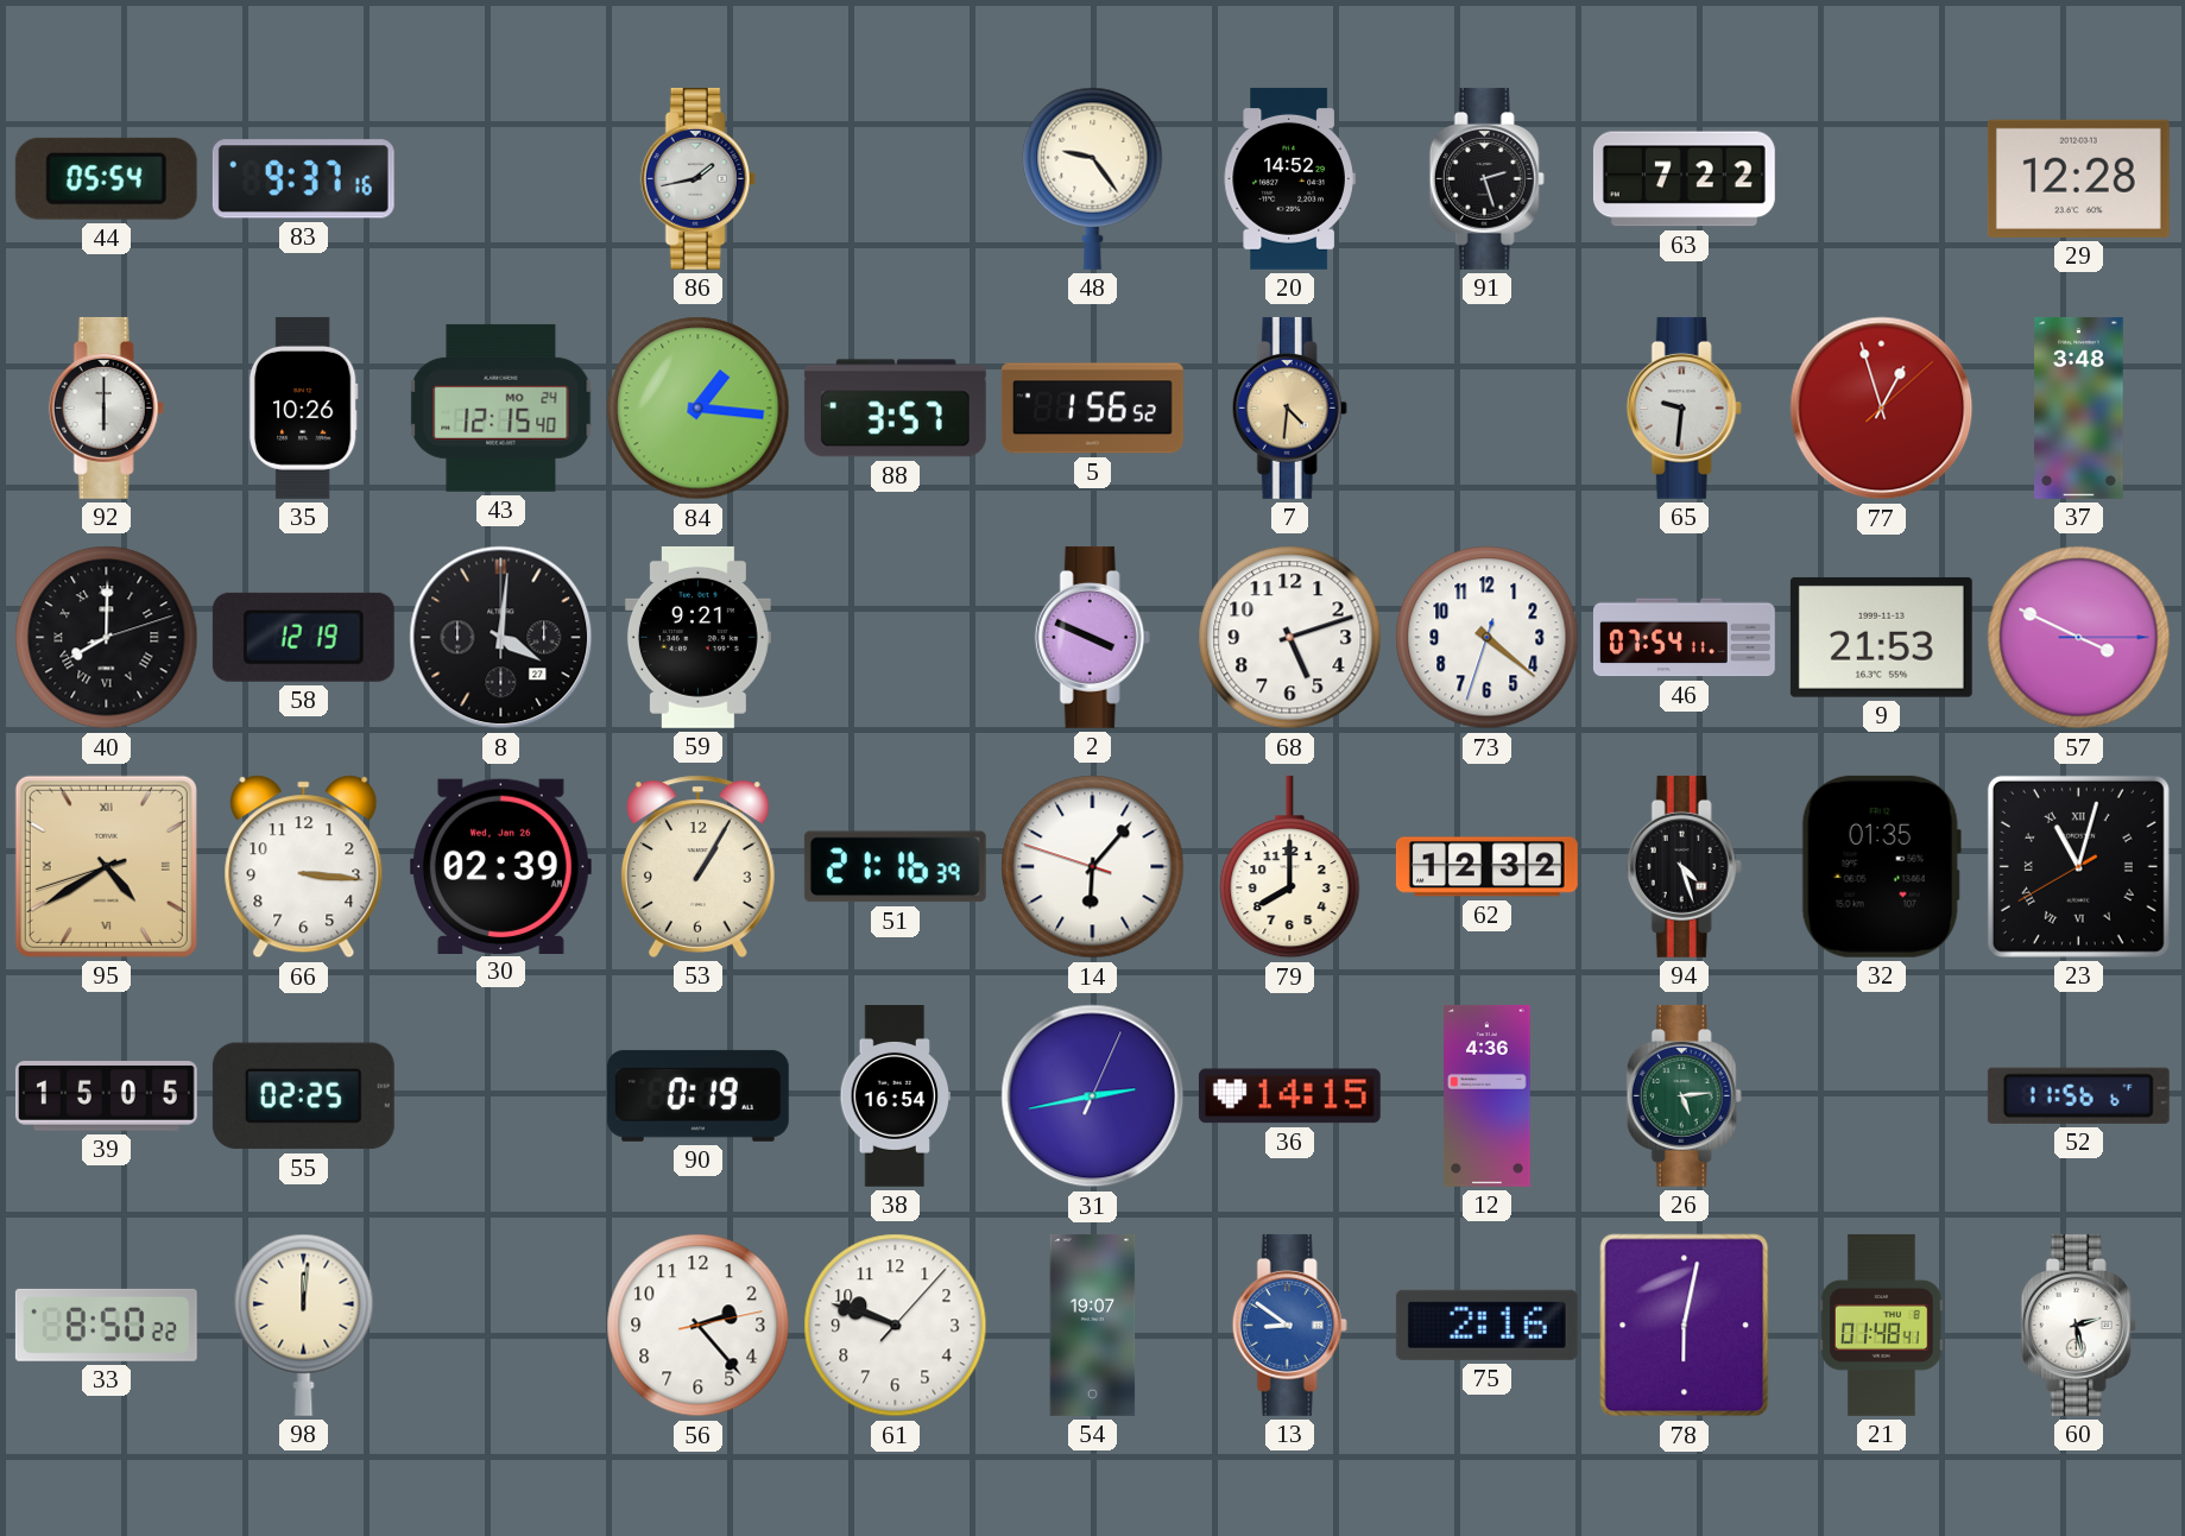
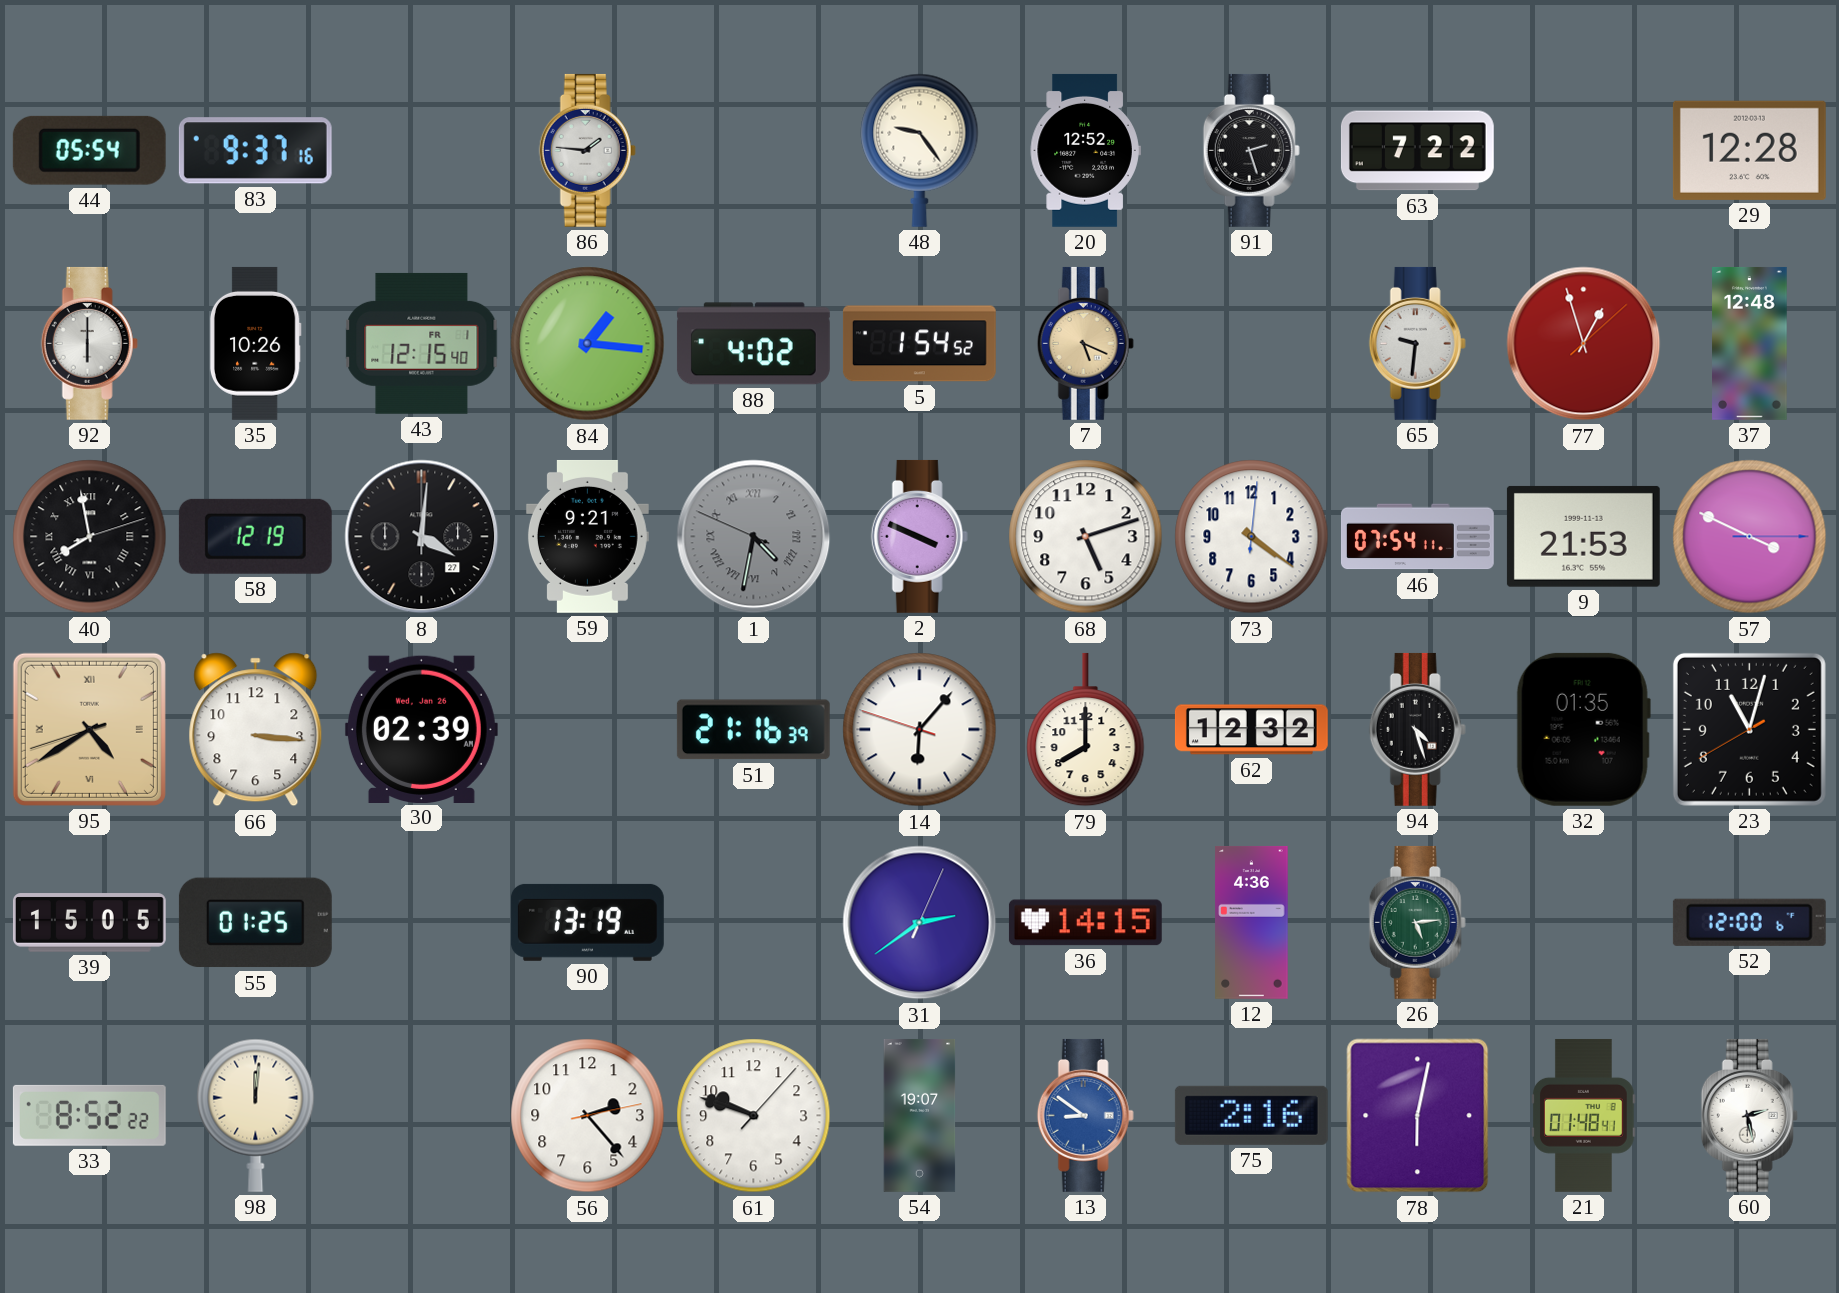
86: 1:43 -> 1:46 (587, 150)
20: 14:52 -> 12:52 (1085, 150)
43 date: MO 24 -> FR 1 (422, 343)
88: 3:57 -> 4:02 (753, 344)
5: 1:56 -> 1:54 (919, 344)
7: 4:31 -> 5:19 (1085, 343)
37: 3:48 -> 12:48 (1750, 343)
40: 8:00 -> 7:58 (90, 537)
1: none -> 4:31 (754, 537)
73: 4:21:33 -> 4:21:01 (1252, 537)
53: 1:05 -> none (697, 866)
23 numerals: Roman -> Arabic (1749, 729)
55: 02:25 -> 01:25 (255, 923)
90: 0:19 -> 13:19 (587, 922)
38: 16:54 -> none (896, 1096)
31: 2:43 -> 2:39 (920, 923)
52: 11:56 -> 12:00 (1749, 922)
33: 8:50 -> 8:52 (89, 1115)
